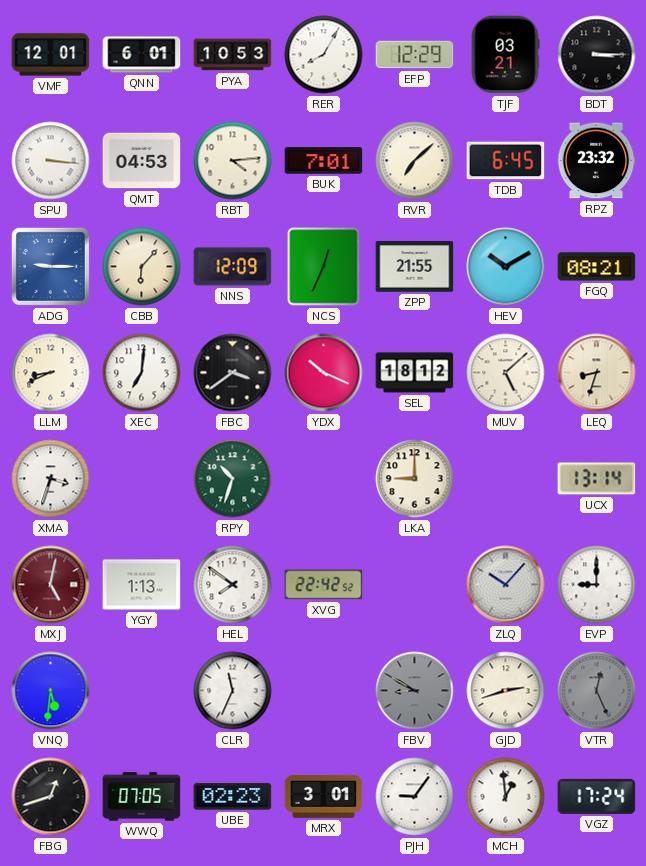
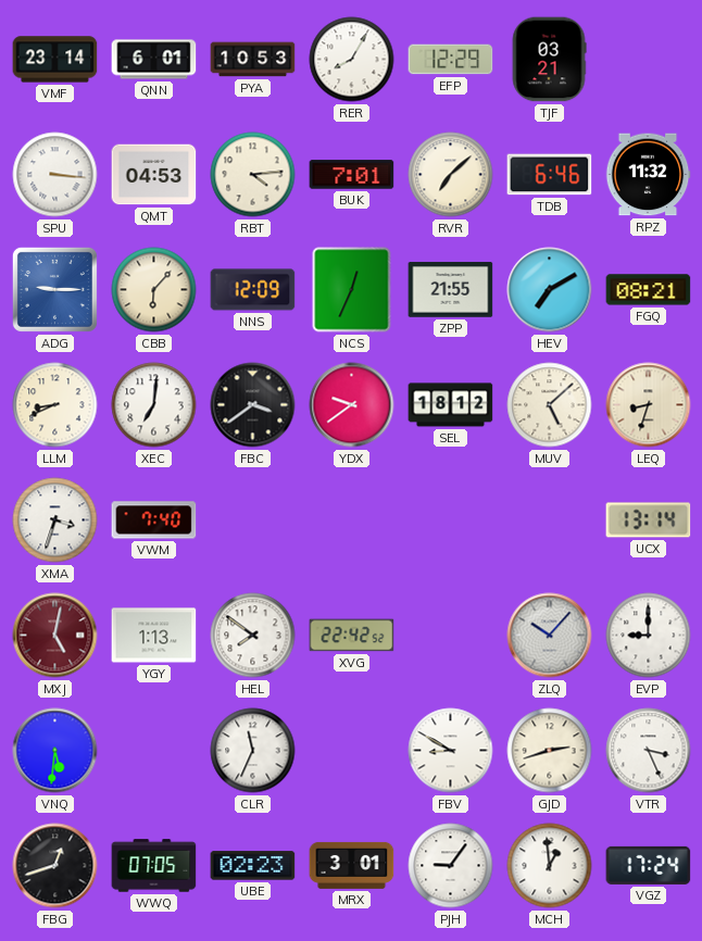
VMF: 12:01 -> 23:14 (55, 60)
BDT: 3:15 -> none (597, 55)
TDB: 6:45 -> 6:46 (550, 175)
RPZ: 23:32 -> 11:32 (648, 175)
HEV: 10:10 -> 7:10 (550, 290)
YDX: 10:19 -> 9:39 (352, 405)
VWM: none -> 7:40 (154, 520)
RPY: 10:33 -> none (233, 479)
LKA: 9:00 -> none (415, 479)
FBV dial: grey -> white (451, 751)
VTR: 12:26 -> 3:26 (649, 751)
VTR dial: grey -> white (649, 751)
